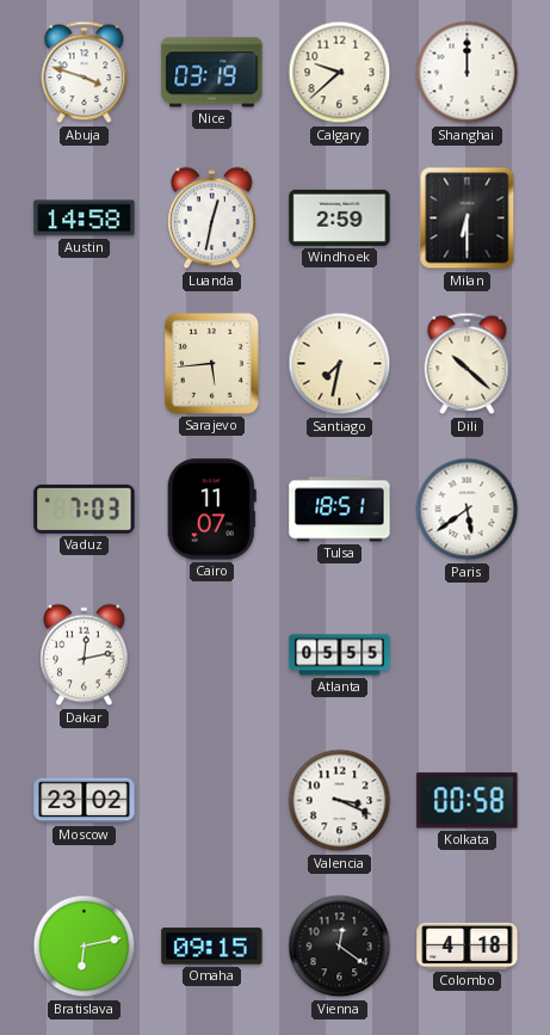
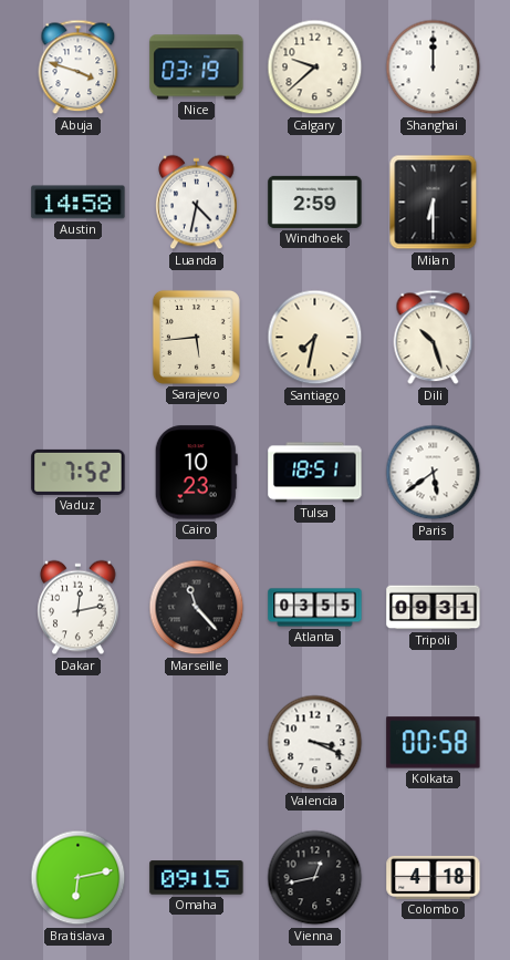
Luanda: 12:32 -> 4:32 (197, 203)
Dili: 10:22 -> 10:27 (434, 338)
Vaduz: 7:03 -> 7:52 (79, 472)
Cairo: 11:07 -> 10:23 (196, 473)
Marseille: none -> 11:23 (197, 608)
Atlanta: 05:55 -> 03:55 (315, 608)
Tripoli: none -> 09:31 (434, 608)
Moscow: 23:02 -> none (85, 801)
Vienna: 12:21 -> 12:43 (315, 878)
